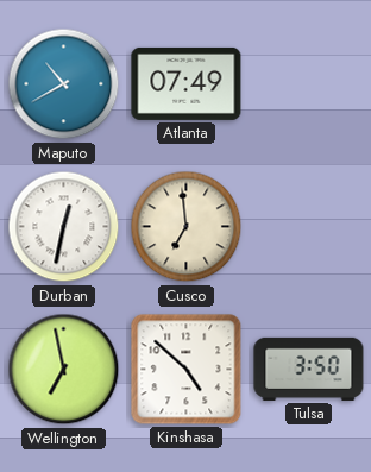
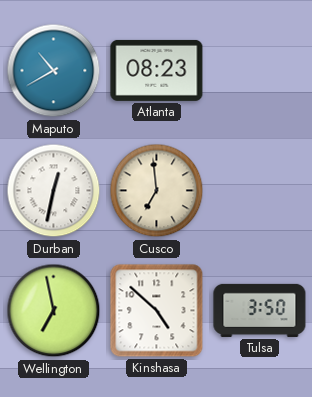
Atlanta: 07:49 -> 08:23 (157, 70)
